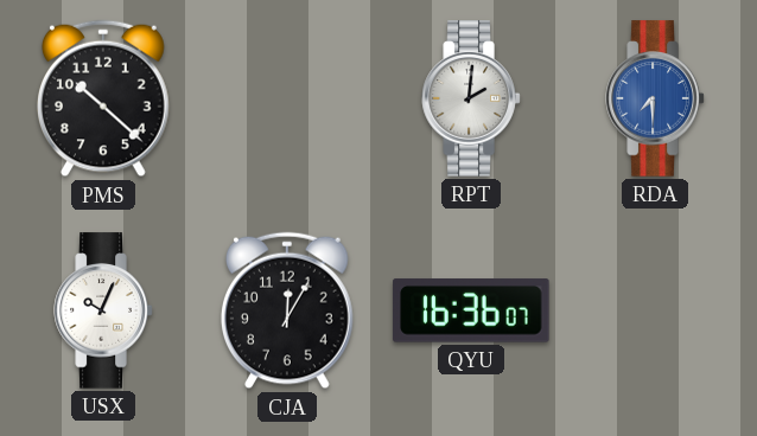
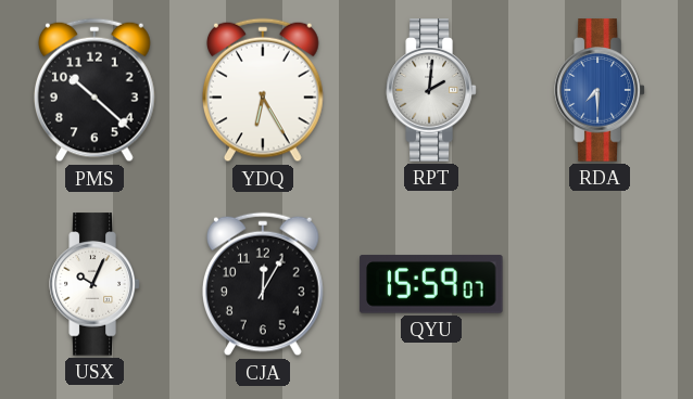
YDQ: none -> 6:25 (263, 90)
QYU: 16:36 -> 15:59 (431, 284)
